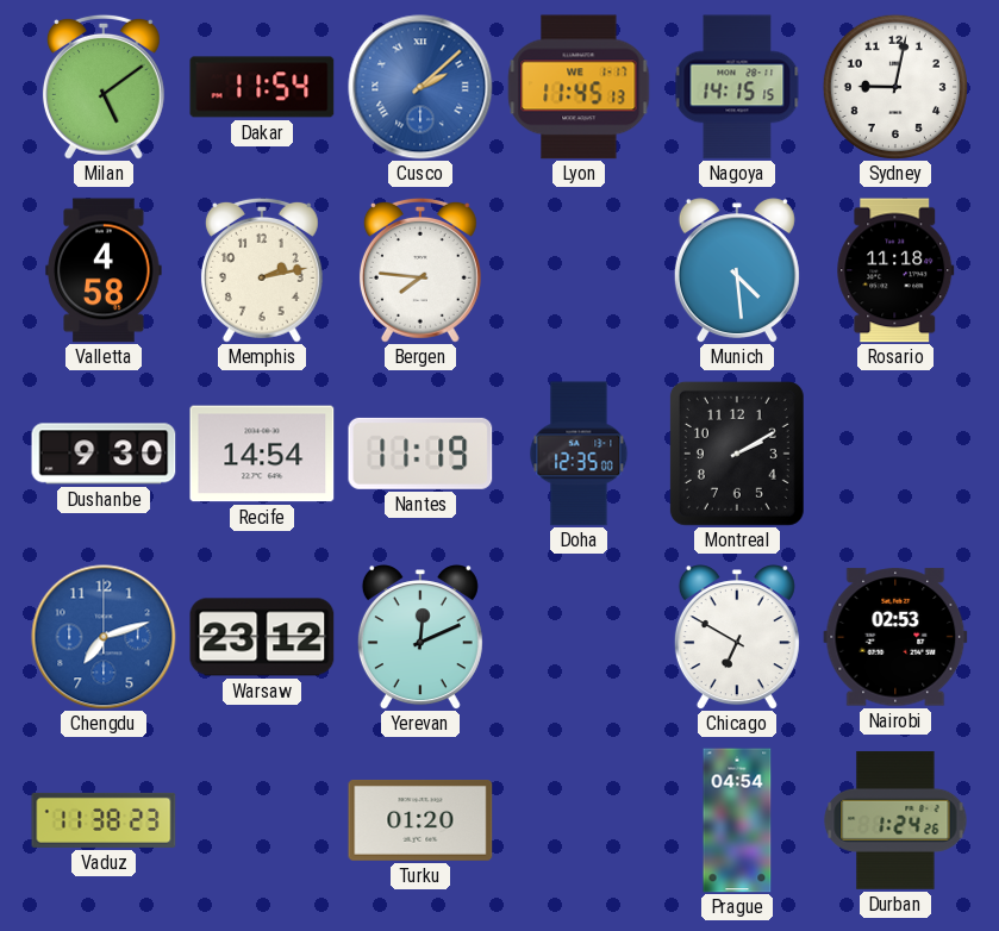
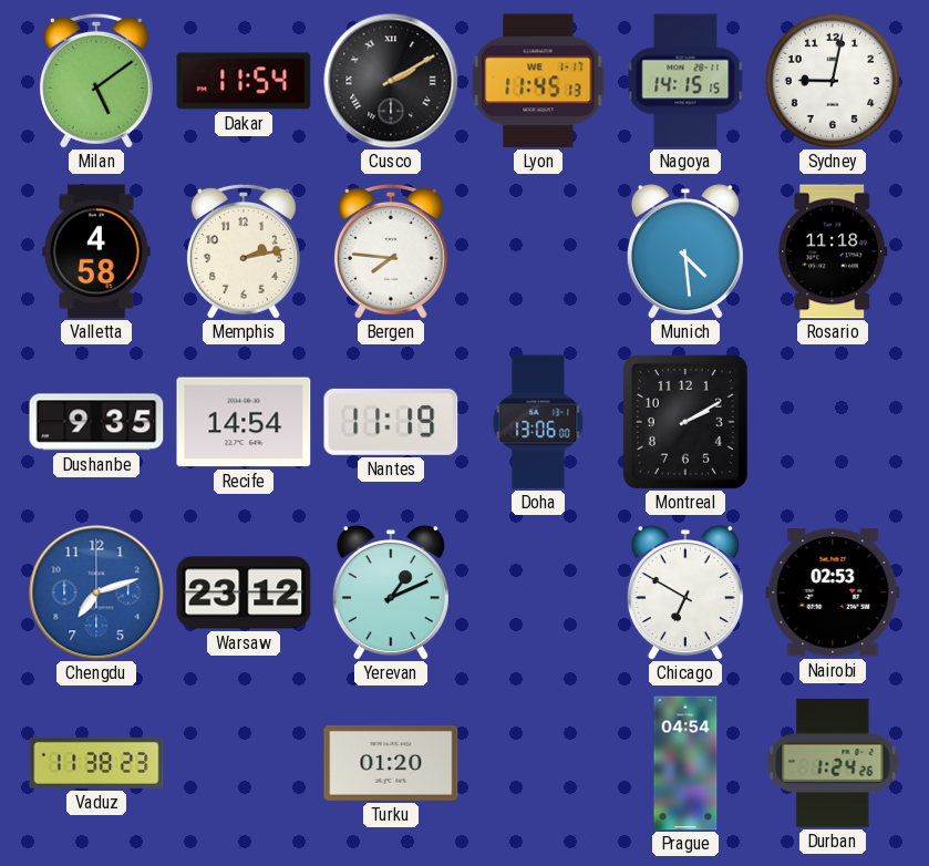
Cusco: 2:08 -> 2:10 (391, 81)
Cusco dial: blue -> black (391, 81)
Dushanbe: 9:30 -> 9:35 (96, 422)
Doha: 12:35 -> 13:06 (538, 422)
Yerevan: 12:11 -> 1:11 (391, 592)
